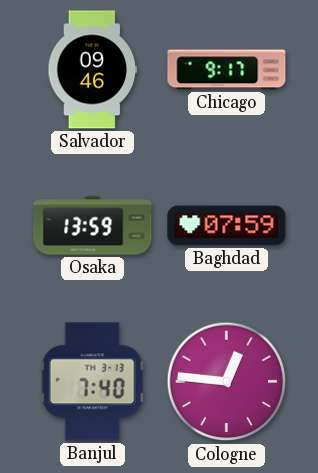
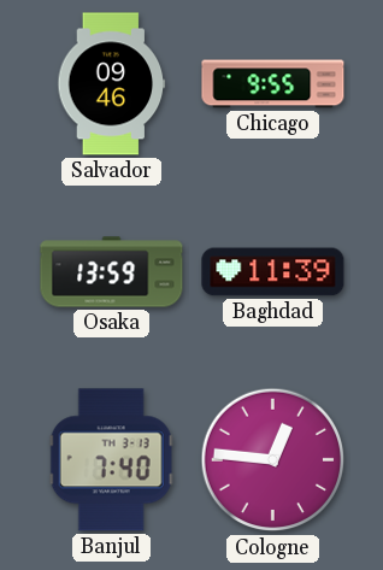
Chicago: 9:17 -> 9:55 (273, 84)
Baghdad: 07:59 -> 11:39 (273, 272)
